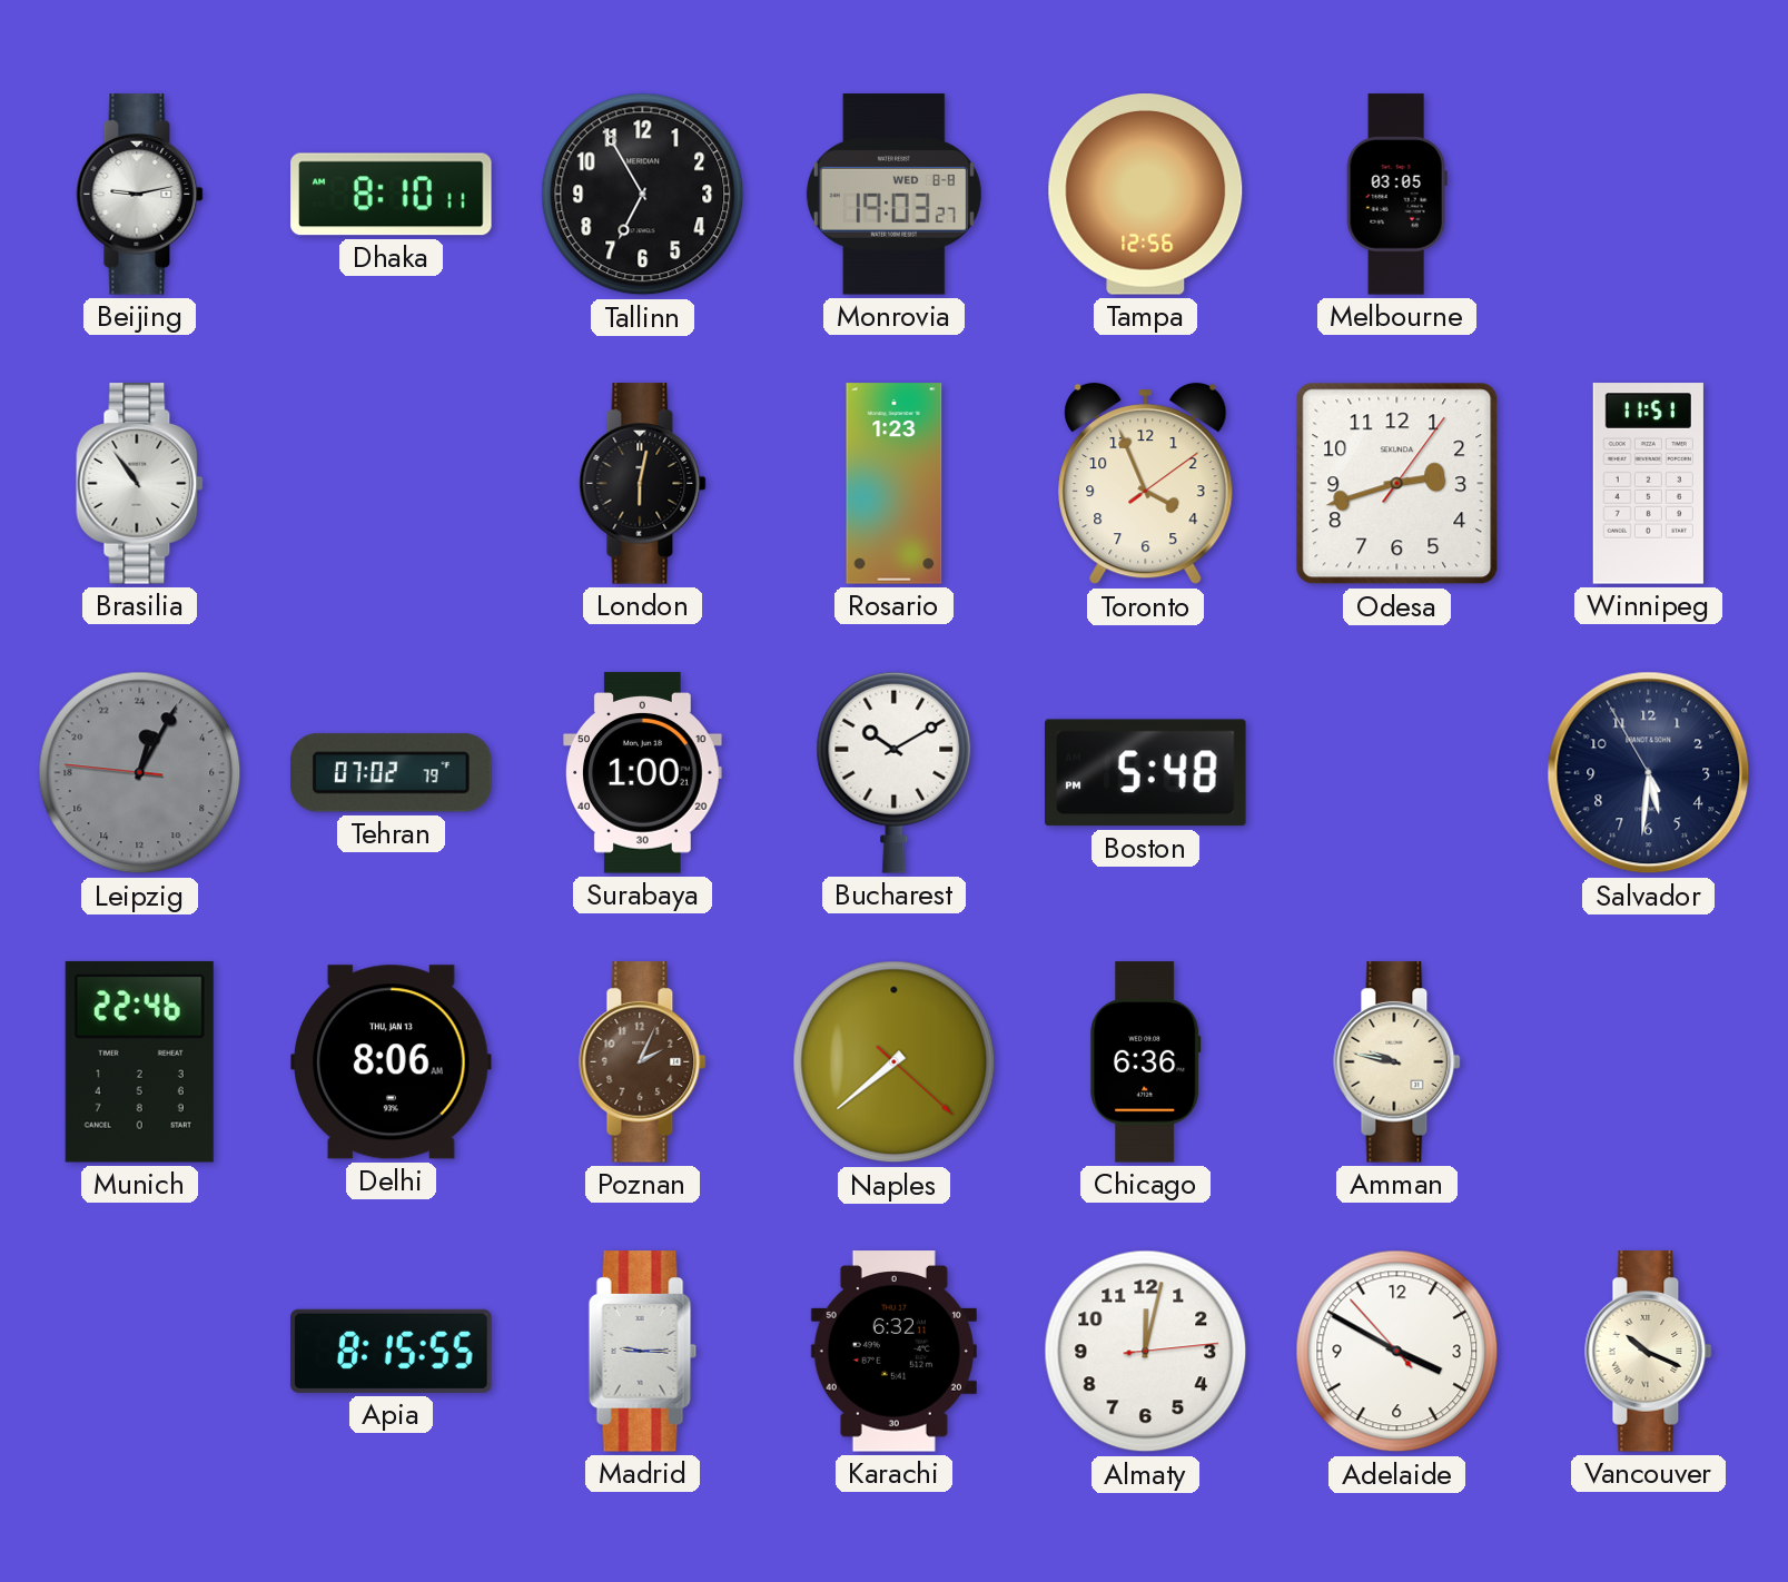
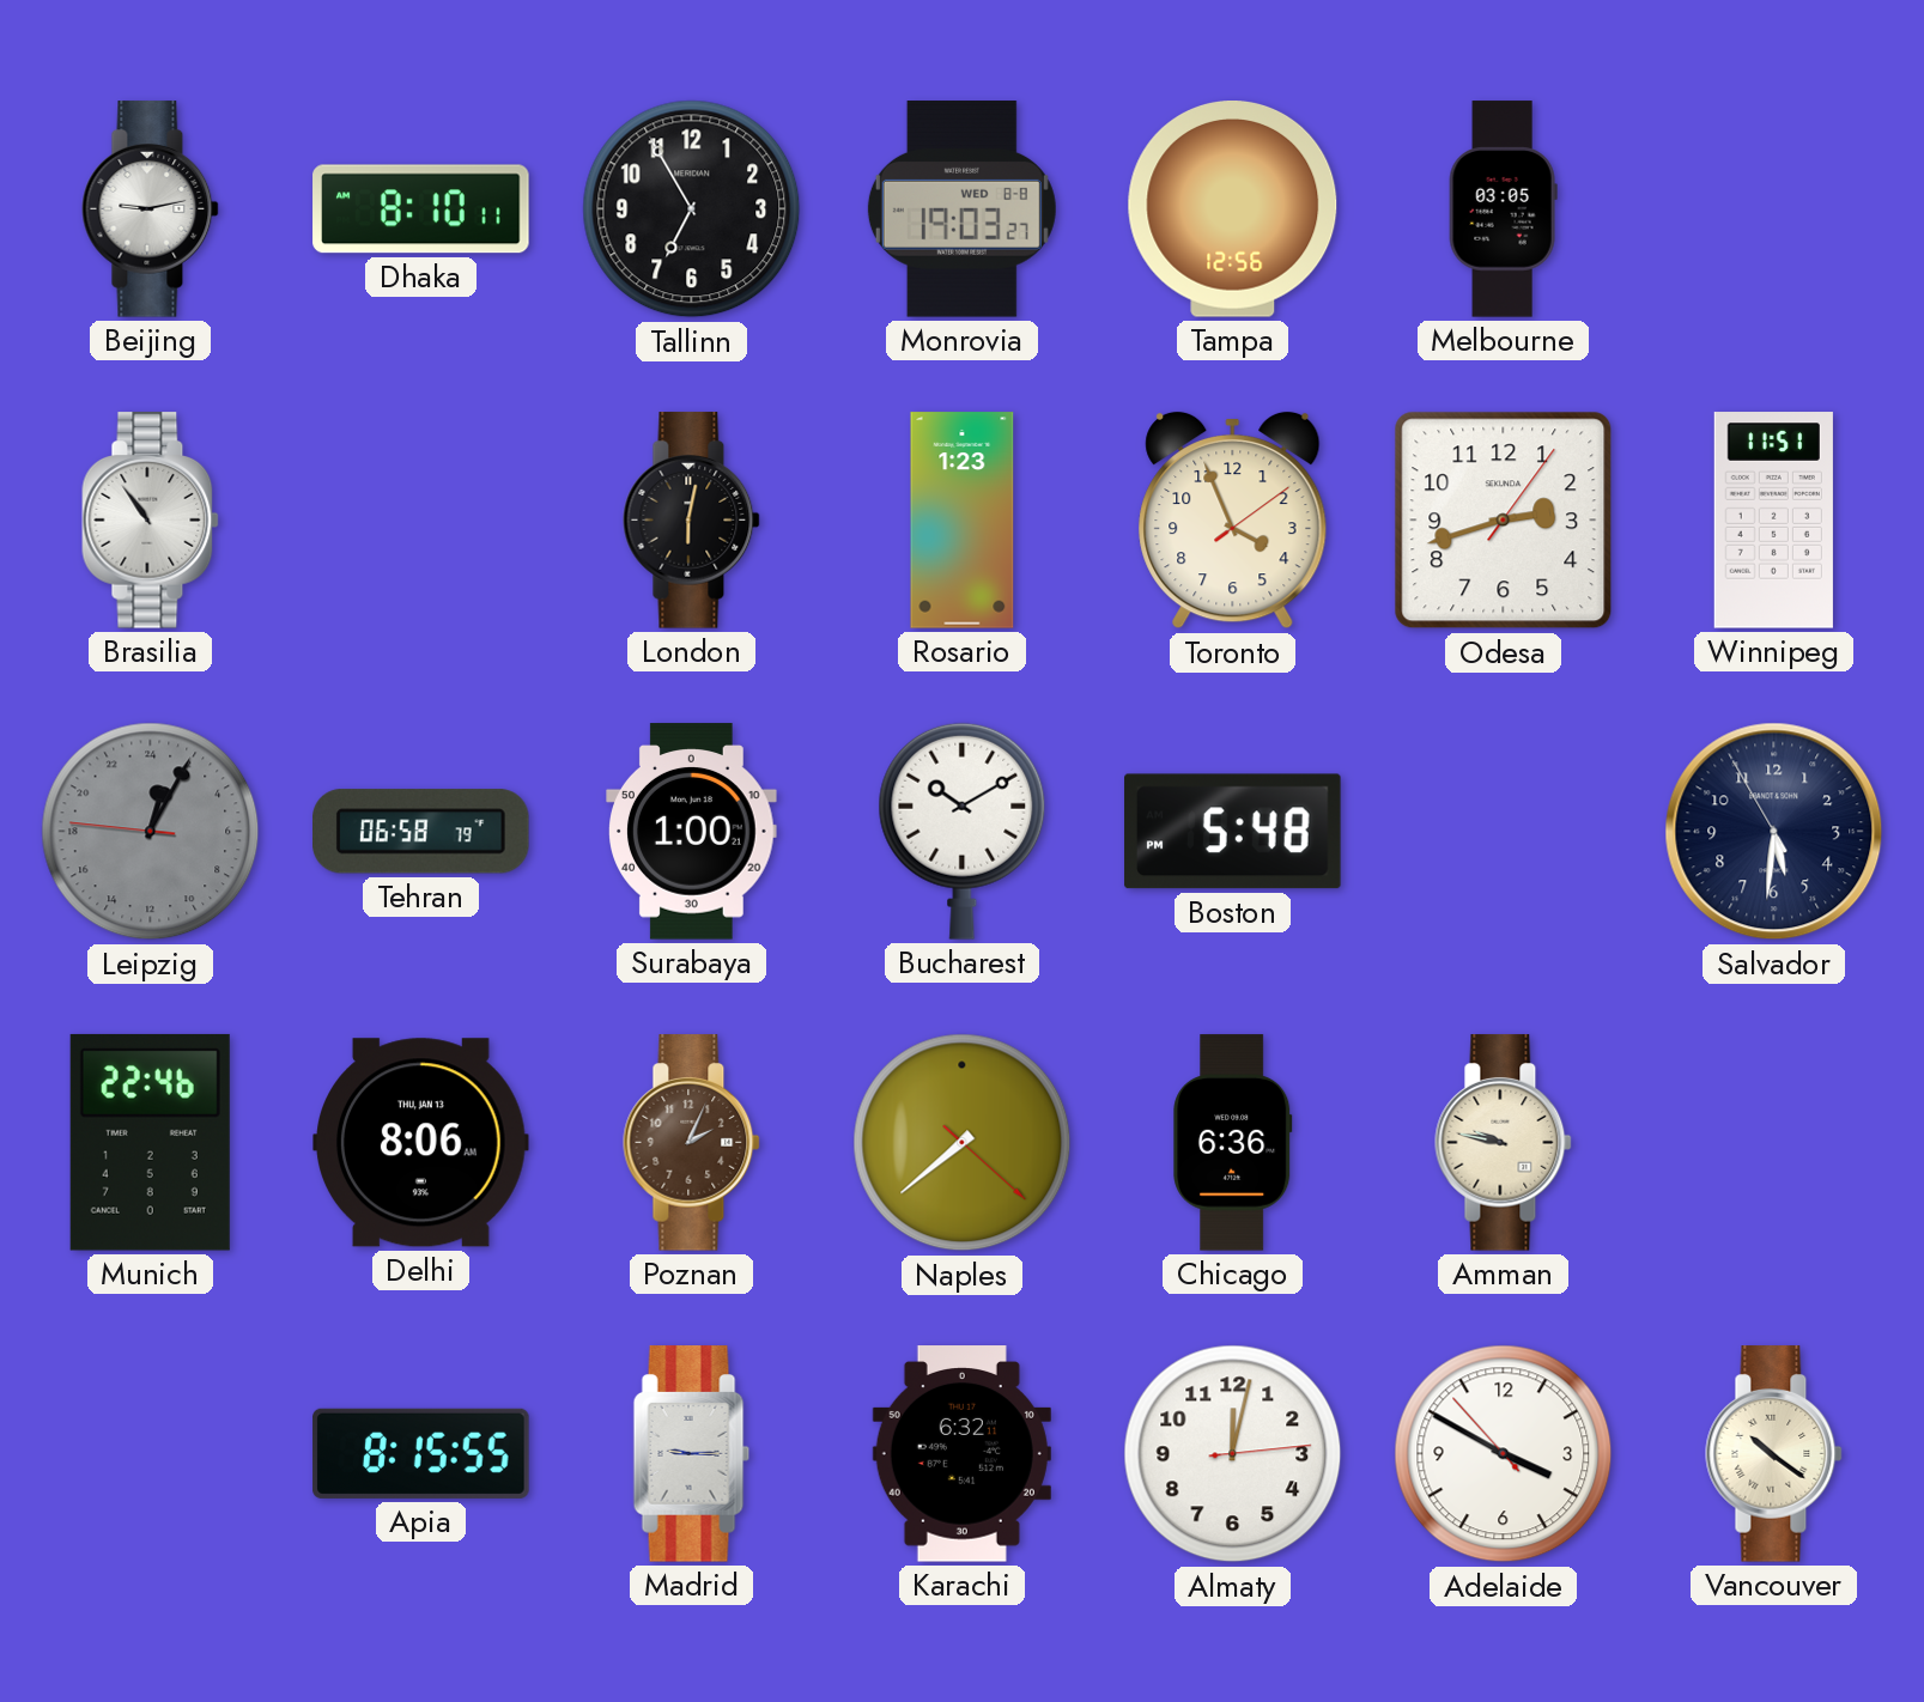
Tehran: 07:02 -> 06:58 (421, 832)
Vancouver: 10:19 -> 10:21 (1774, 1454)
